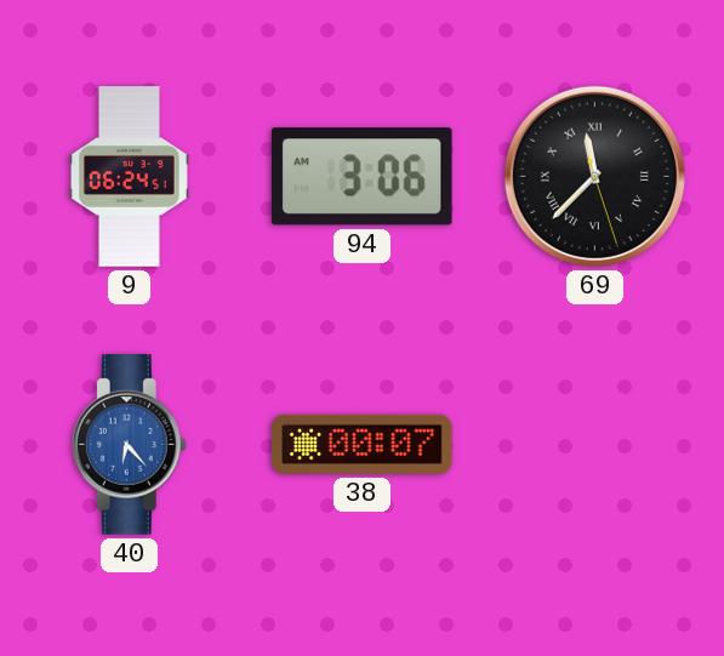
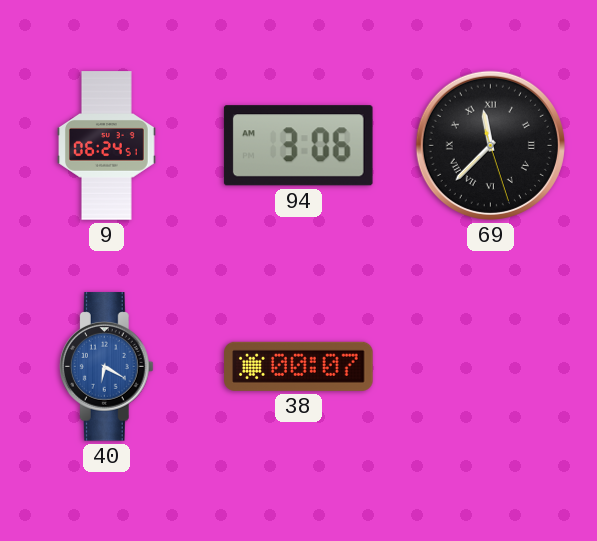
40: 6:23 -> 6:20 (106, 367)
